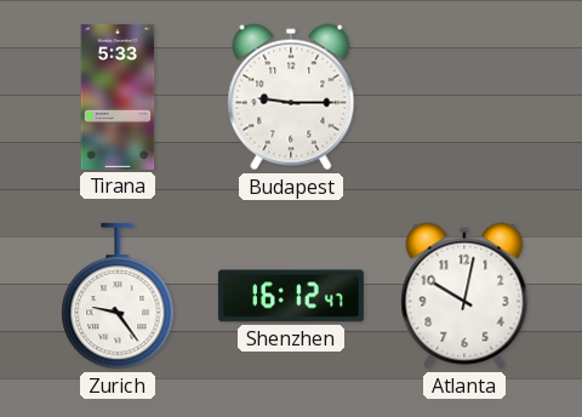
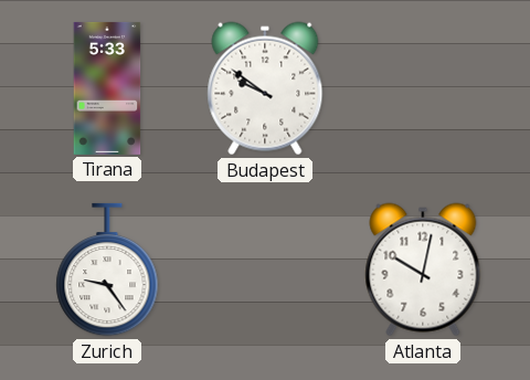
Budapest: 9:15 -> 9:51 (265, 88)
Shenzhen: 16:12 -> none (291, 296)
